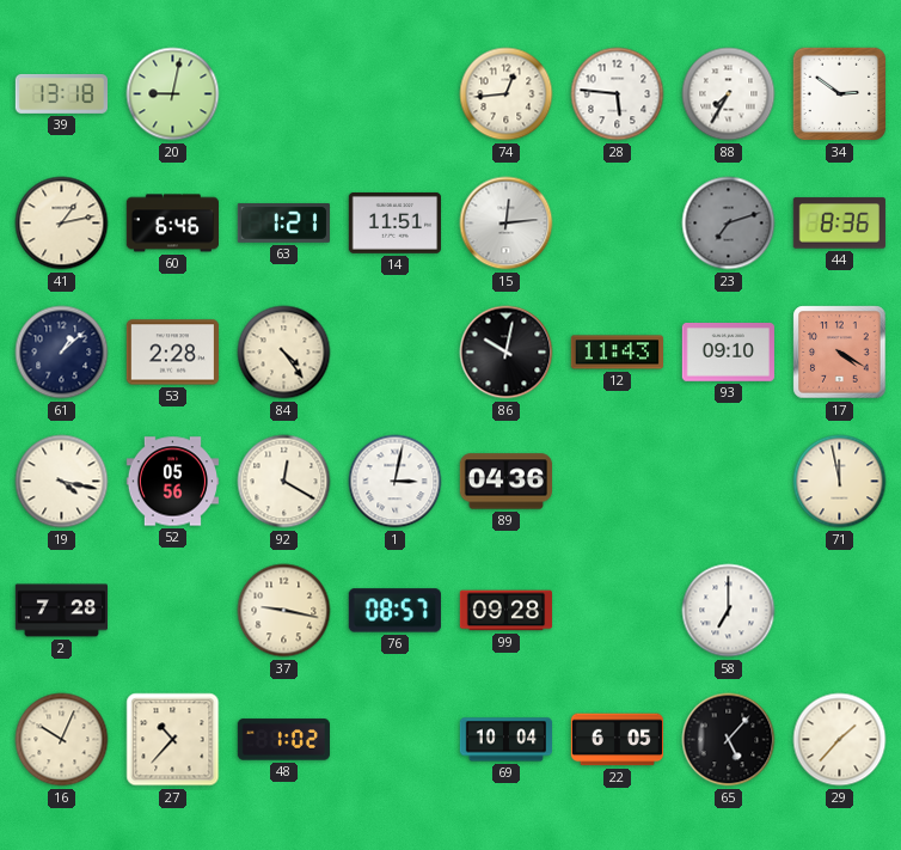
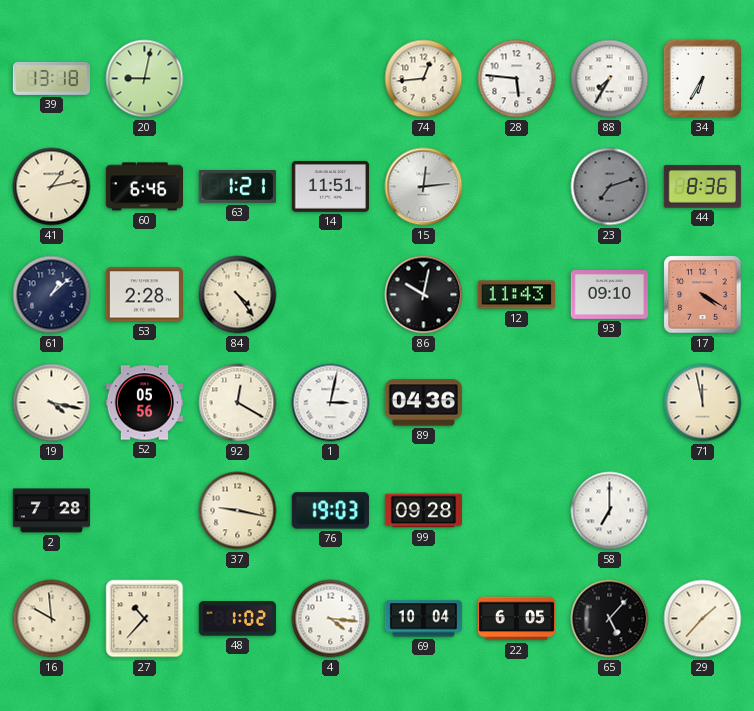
34: 2:51 -> 6:35 (703, 79)
76: 08:57 -> 19:03 (330, 511)
16: 10:04 -> 9:59 (52, 619)
4: none -> 4:16 (331, 619)
